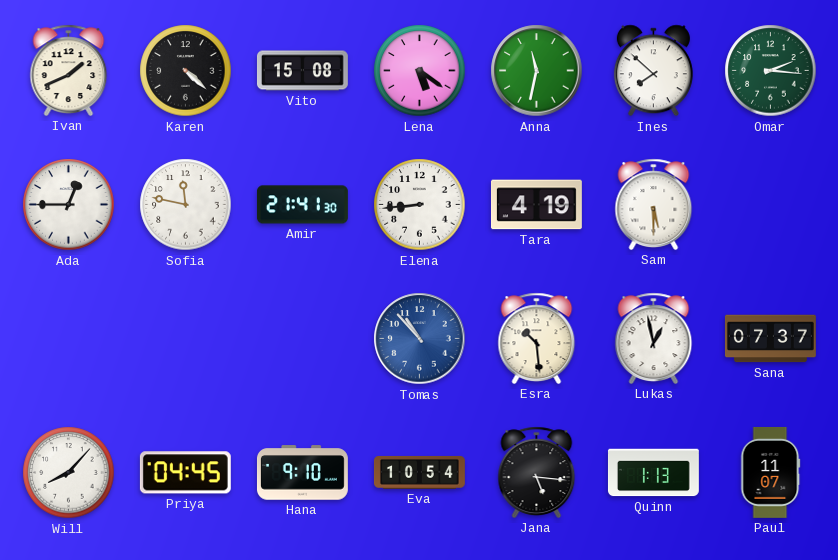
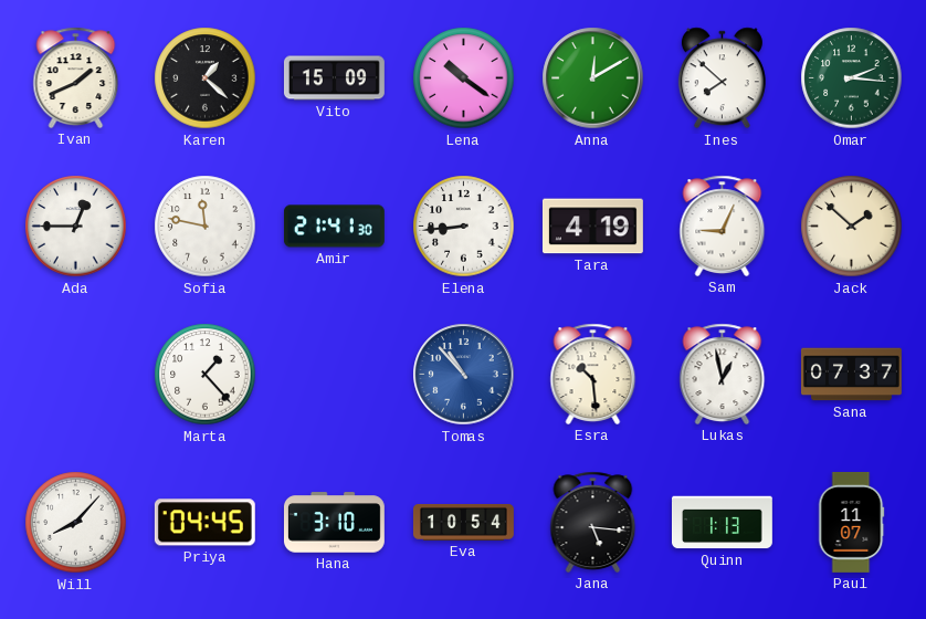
Karen: 4:22 -> 1:22 (206, 78)
Vito: 15:08 -> 15:09 (334, 78)
Lena: 5:21 -> 10:21 (464, 78)
Anna: 11:32 -> 12:10 (593, 78)
Sam: 5:30 -> 9:04 (723, 225)
Jack: none -> 1:52 (852, 227)
Marta: none -> 1:23 (206, 375)
Hana: 9:10 -> 3:10 (334, 523)
